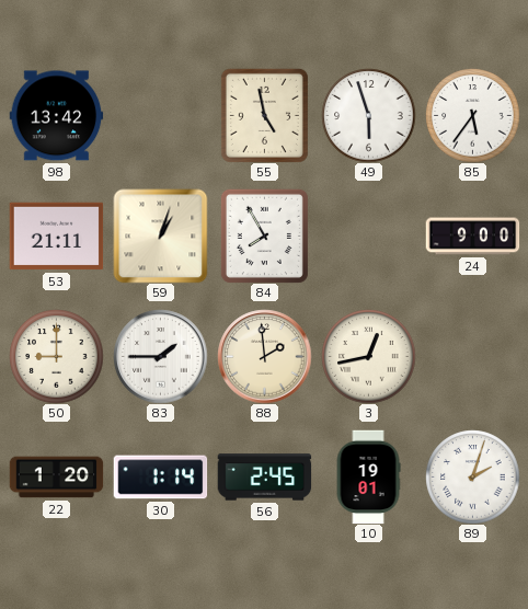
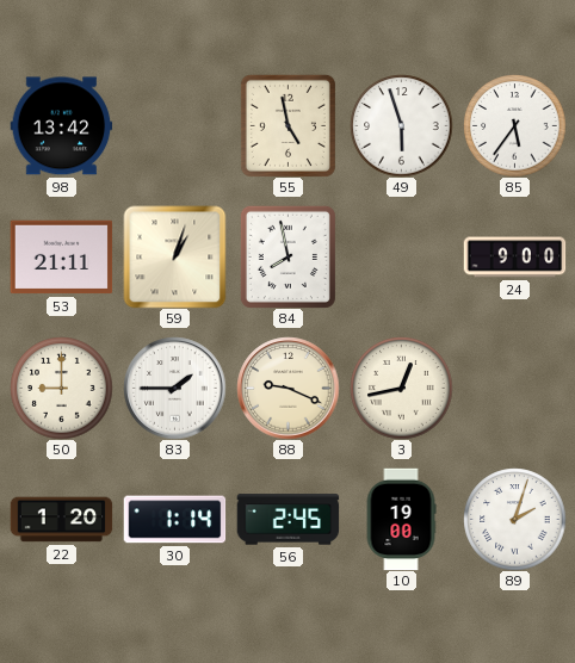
84: 7:55 -> 7:58 (287, 256)
88: 1:59 -> 9:19 (287, 388)
10: 19:01 -> 19:00 (401, 519)
